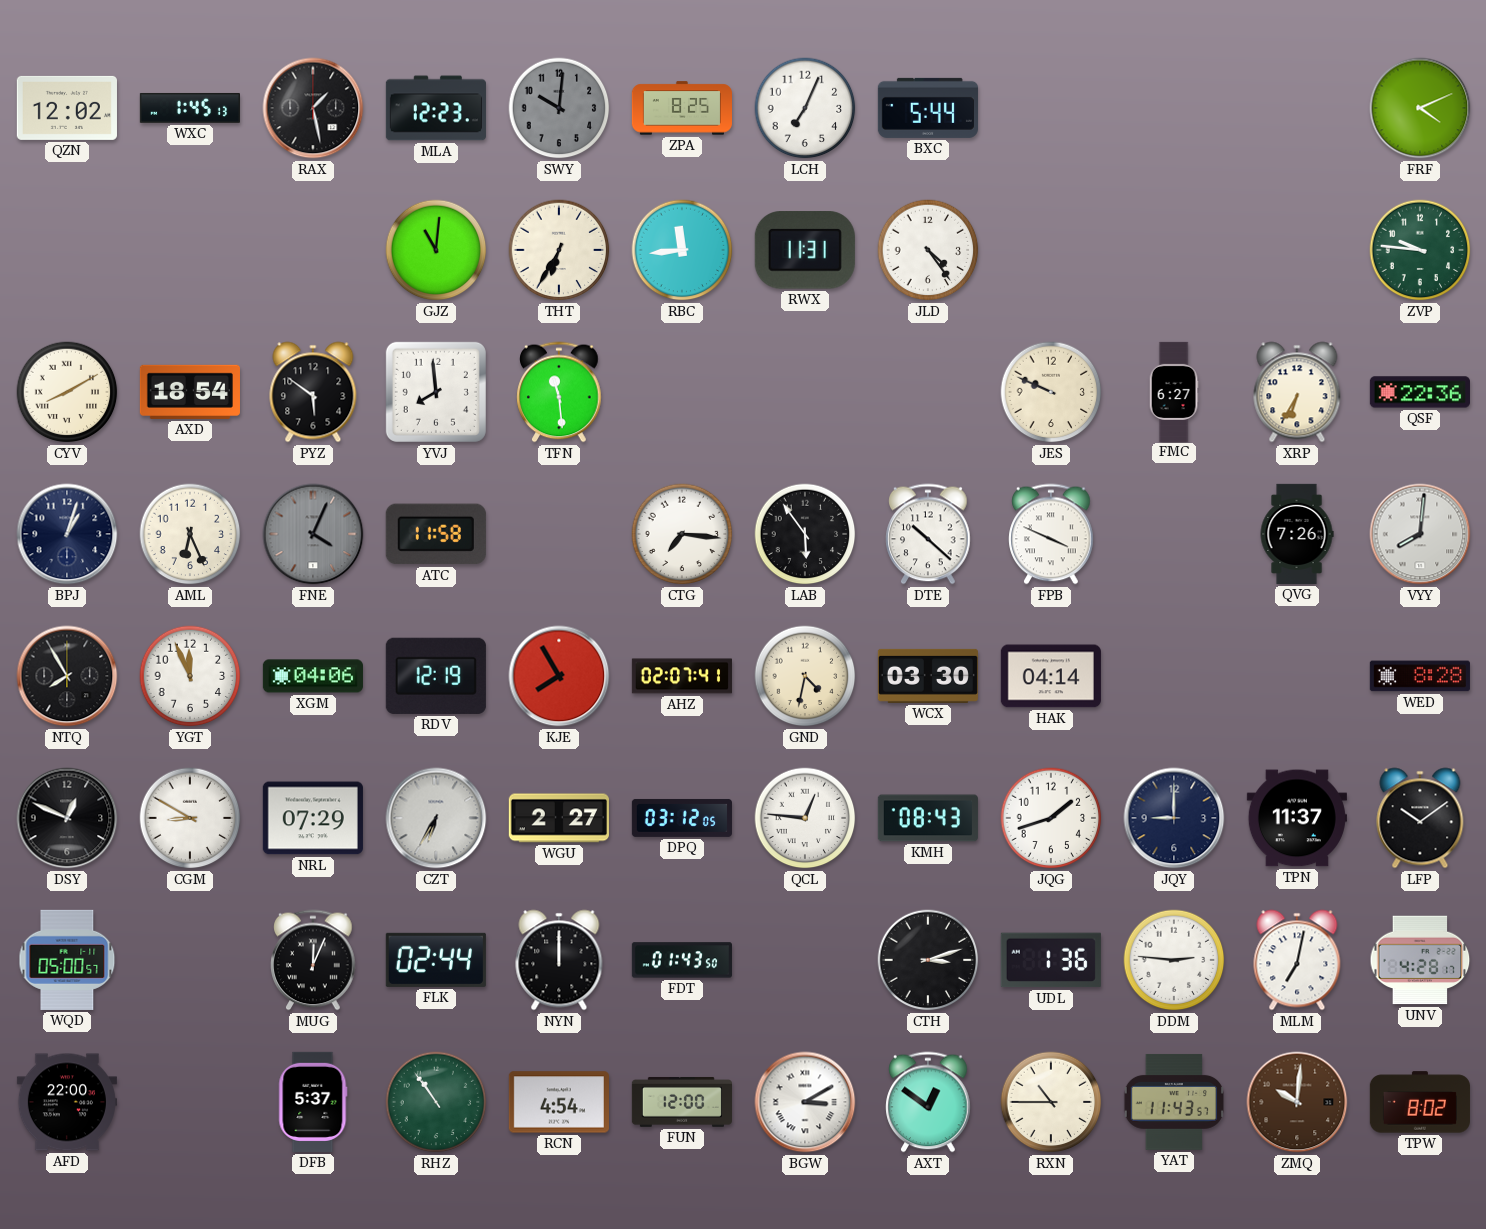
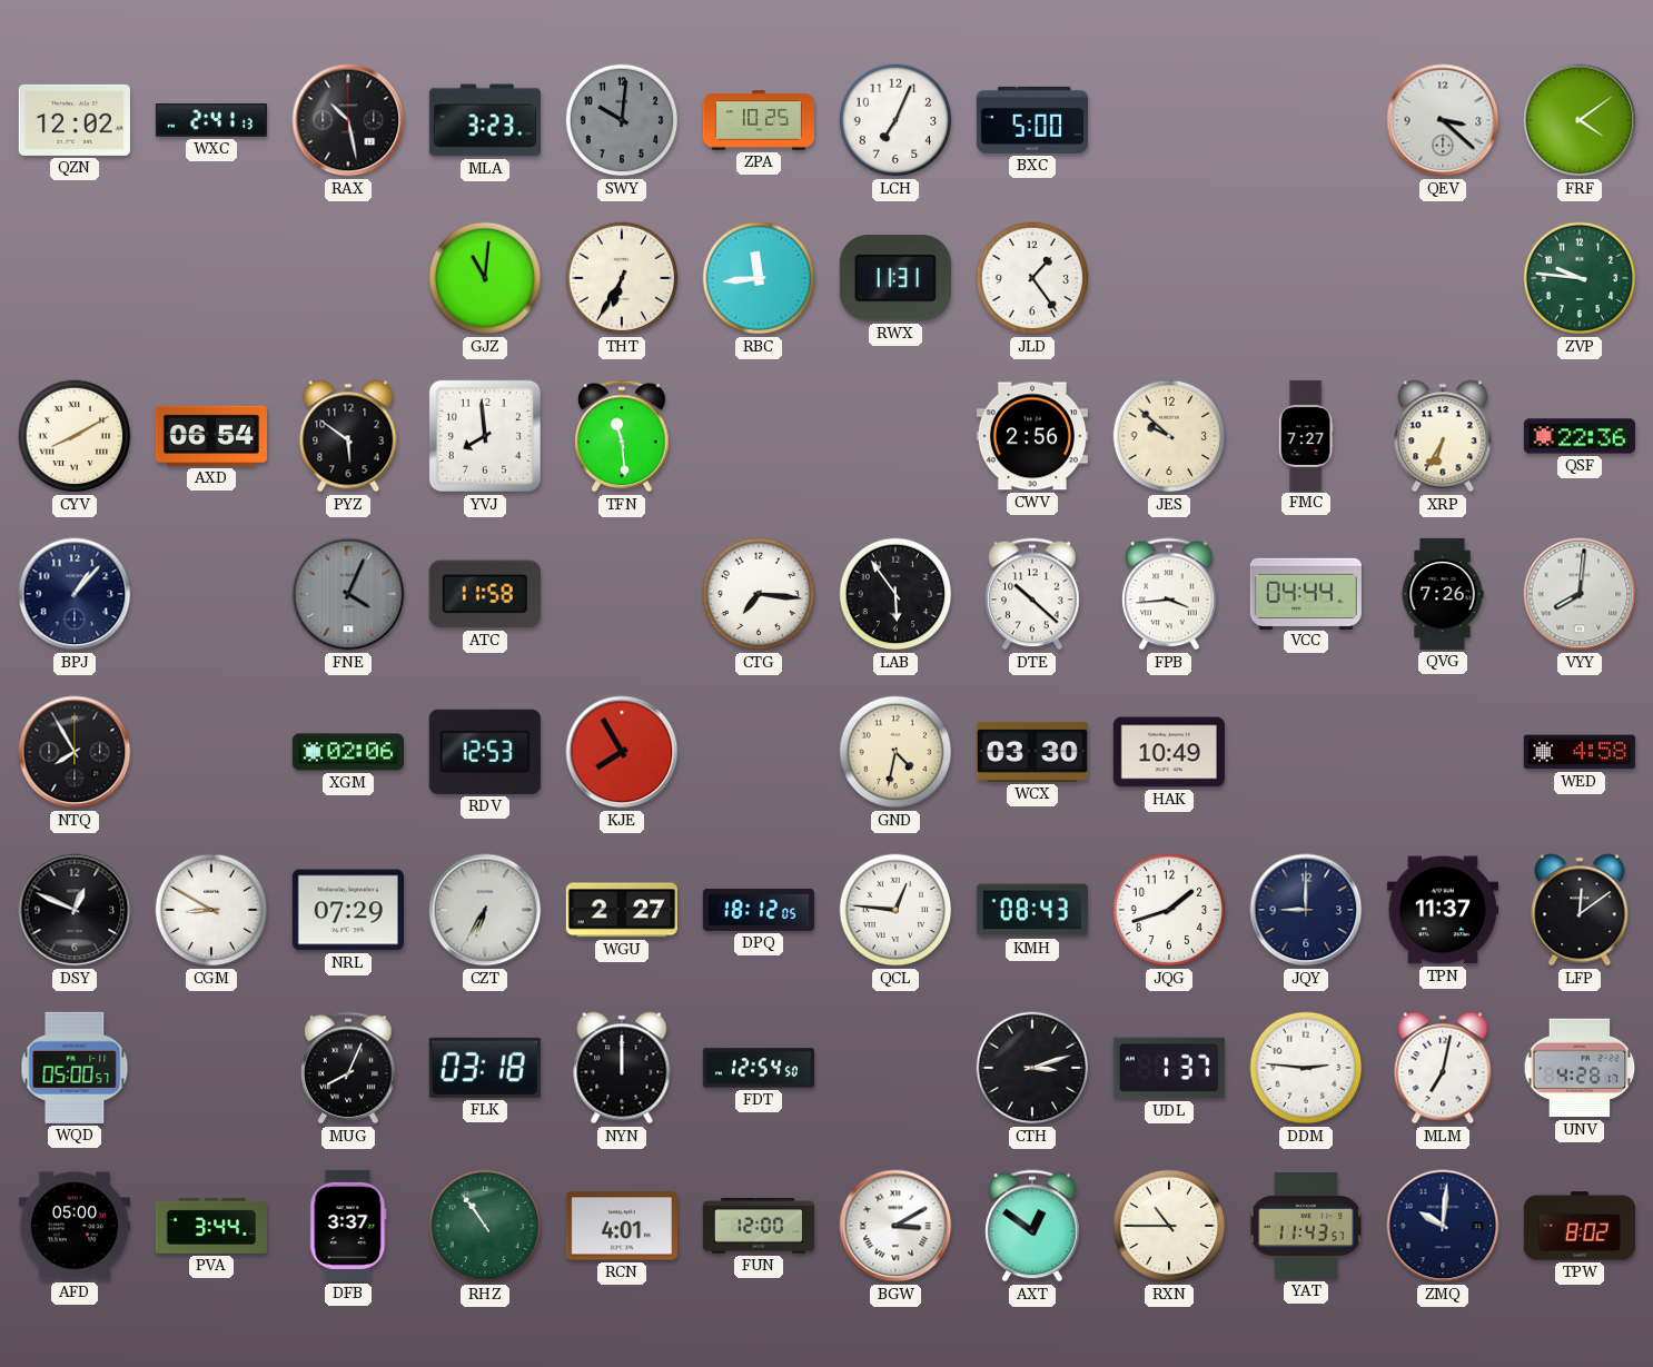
WXC: 1:45 -> 2:41 (211, 120)
RAX: 1:28 -> 10:28 (348, 120)
MLA: 12:23 -> 3:23 (485, 120)
ZPA: 8:25 -> 10:25 (758, 120)
BXC: 5:44 -> 5:00 (1032, 120)
QEV: none -> 3:22 (1443, 120)
FRF: 4:11 -> 4:09 (1580, 120)
JLD: 4:24 -> 1:24 (1032, 278)
AXD: 18:54 -> 06:54 (211, 436)
CWV: none -> 2:56 (1032, 436)
JES: 9:49 -> 9:52 (1169, 436)
FMC: 6:27 -> 7:27 (1306, 435)
BPJ: 1:03 -> 1:07 (75, 594)
AML: 6:26 -> none (190, 534)
FPB: 3:49 -> 3:44 (1169, 594)
VCC: none -> 04:44 (1306, 593)
YGT: 11:56 -> none (190, 676)
XGM: 04:06 -> 02:06 (348, 752)
RDV: 12:19 -> 12:53 (485, 752)
AHZ: 02:07 -> none (682, 676)
HAK: 04:14 -> 10:49 (1169, 752)
WED: 8:28 -> 4:58 (1580, 752)
DPQ: 03:12 -> 18:12 (759, 910)
LFP: 10:09 -> 12:09 (1580, 910)
MUG: 12:04 -> 8:04 (348, 1068)
FLK: 02:44 -> 03:18 (485, 1068)
FDT: 01:43 -> 12:54 (759, 1068)
UDL: 1:36 -> 1:37 (1169, 1068)
AFD: 22:00 -> 05:00 (75, 1226)
PVA: none -> 3:44 (211, 1226)
DFB: 5:37 -> 3:37 (348, 1226)
RCN: 4:54 -> 4:01 (622, 1226)
ZMQ dial: brown -> navy (1443, 1226)
